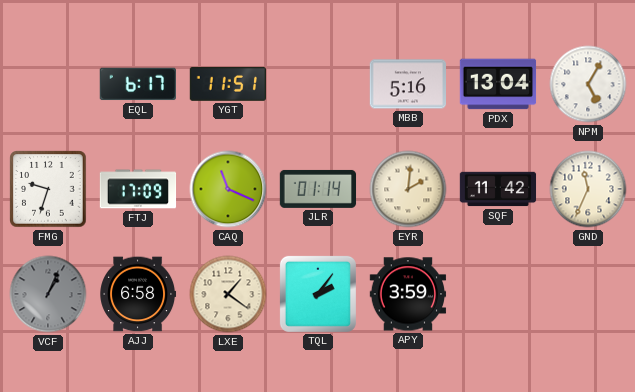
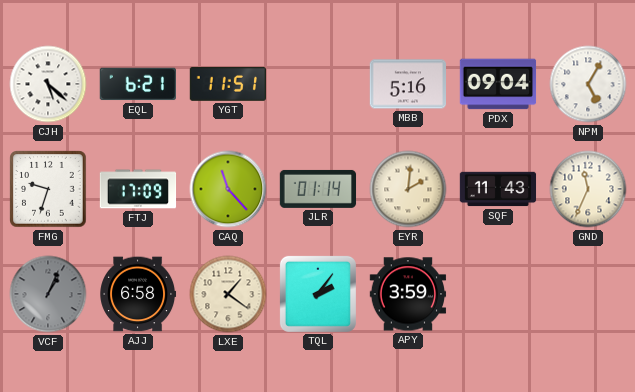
CJH: none -> 5:22 (48, 84)
EQL: 6:17 -> 6:21 (137, 84)
PDX: 13:04 -> 09:04 (498, 84)
CAQ: 11:19 -> 11:23 (228, 189)
SQF: 11:42 -> 11:43 (498, 189)
